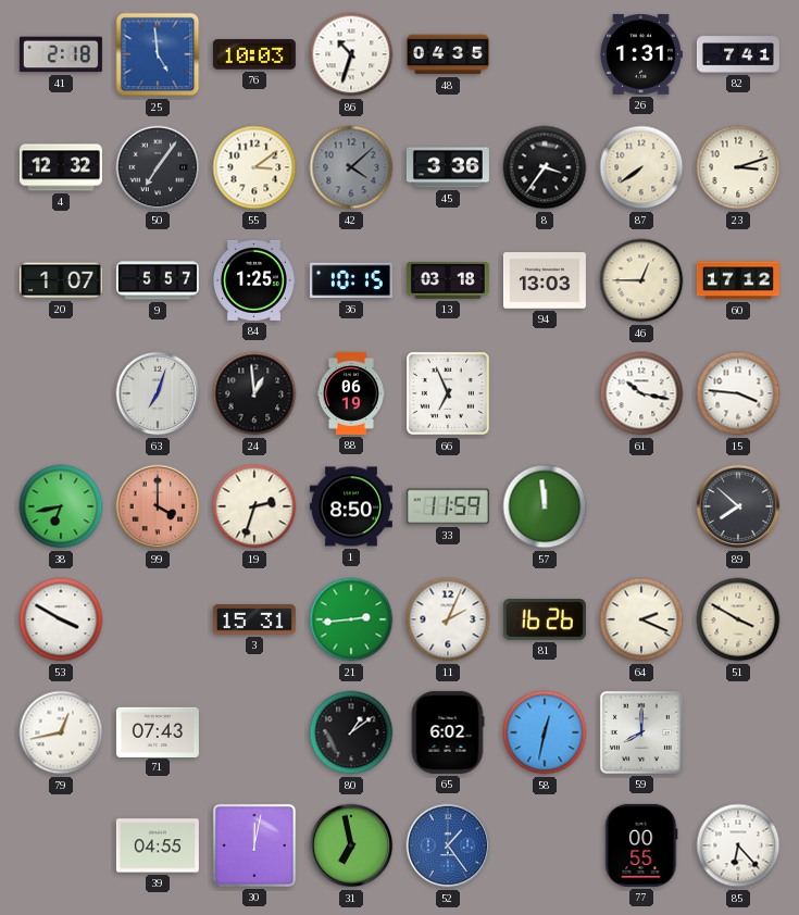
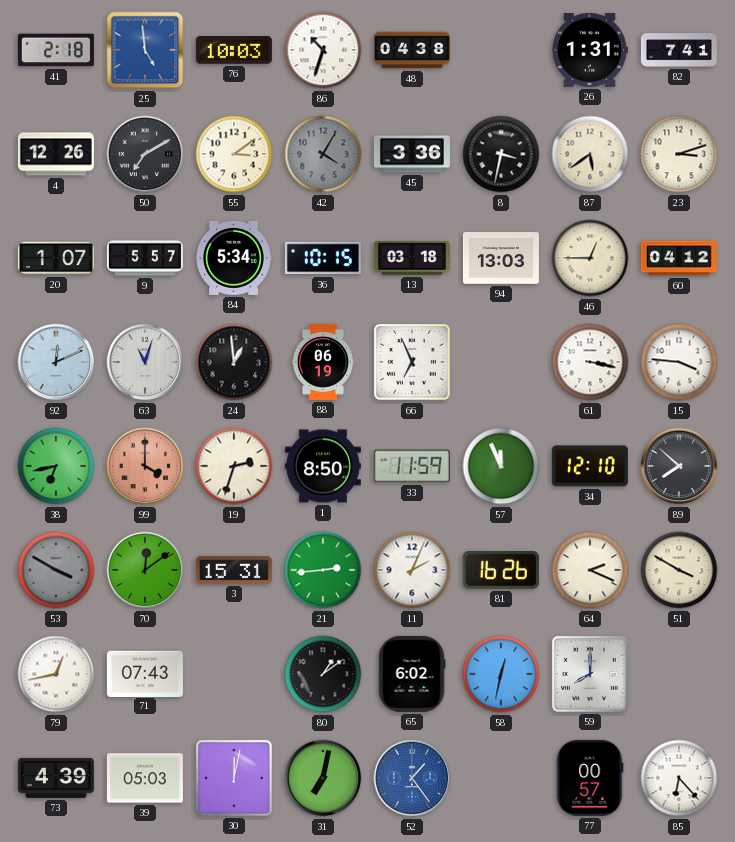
48: 04:35 -> 04:38 (412, 50)
4: 12:32 -> 12:26 (56, 154)
50: 7:06 -> 7:10 (145, 154)
42: 4:08 -> 4:05 (323, 154)
8: 3:36 -> 3:32 (501, 154)
87: 7:39 -> 5:39 (590, 154)
84: 1:25 -> 5:34 (234, 258)
60: 17:12 -> 04:12 (679, 258)
92: none -> 12:11 (56, 362)
63: 7:03 -> 11:03 (145, 362)
61: 10:17 -> 3:17 (590, 362)
57: 11:59 -> 11:56 (501, 466)
34: none -> 12:10 (590, 466)
53 dial: white -> grey (56, 570)
70: none -> 12:09 (145, 570)
73: none -> 4:39 (56, 778)
39: 04:55 -> 05:03 (145, 778)
31: 6:58 -> 7:02 (323, 778)
77: 00:55 -> 00:57 (590, 778)
